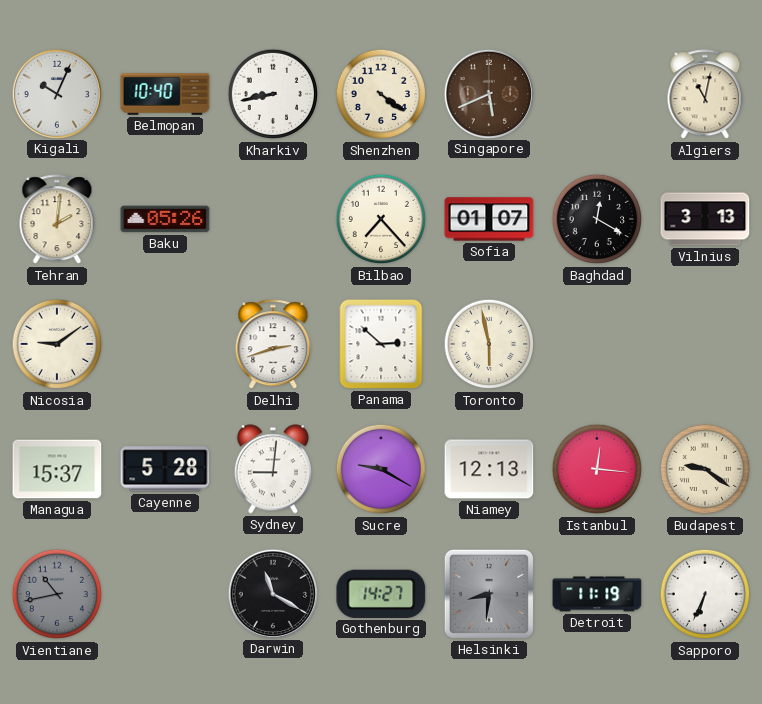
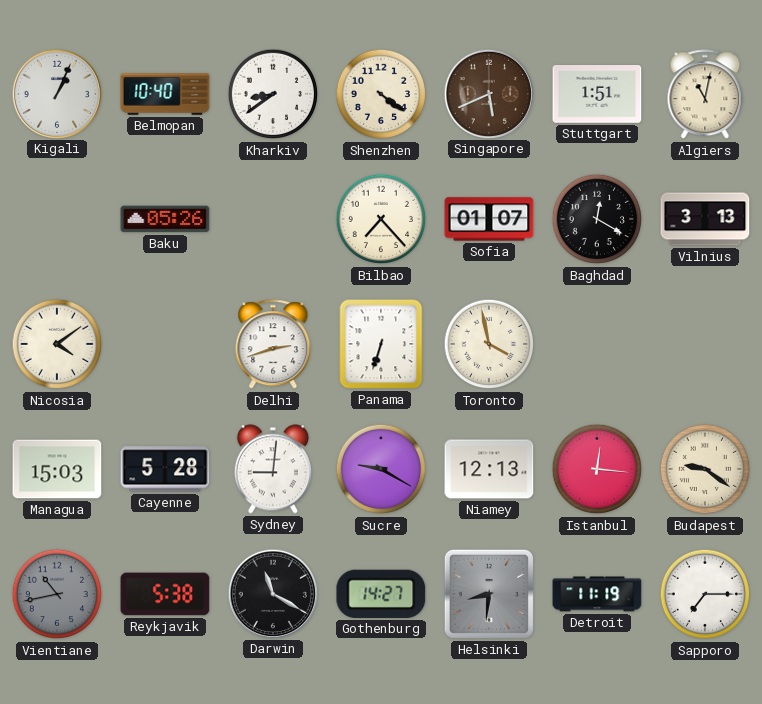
Kigali: 10:04 -> 1:04 (56, 93)
Kharkiv: 8:43 -> 8:39 (273, 94)
Stuttgart: none -> 1:51 (597, 94)
Tehran: 2:01 -> none (57, 220)
Nicosia: 9:09 -> 4:09 (57, 344)
Panama: 2:52 -> 6:33 (381, 344)
Toronto: 5:58 -> 3:58 (489, 344)
Managua: 15:37 -> 15:03 (57, 469)
Reykjavik: none -> 5:38 (165, 594)
Sapporo: 6:34 -> 7:15 (705, 594)
